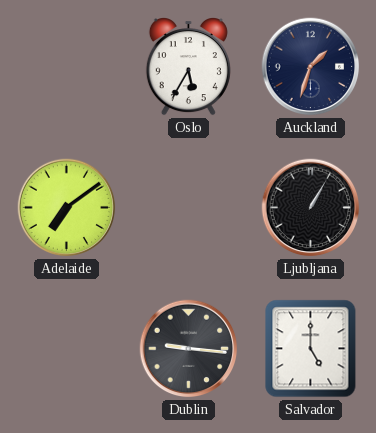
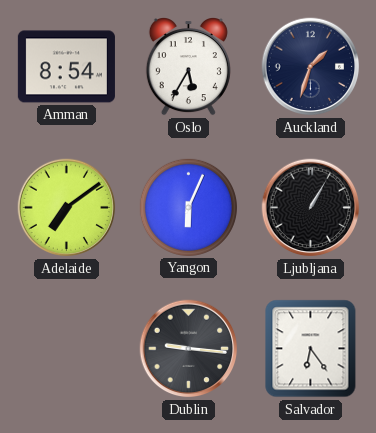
Amman: none -> 8:54 (66, 67)
Yangon: none -> 6:04 (188, 207)
Salvador: 5:00 -> 6:24 (311, 349)
